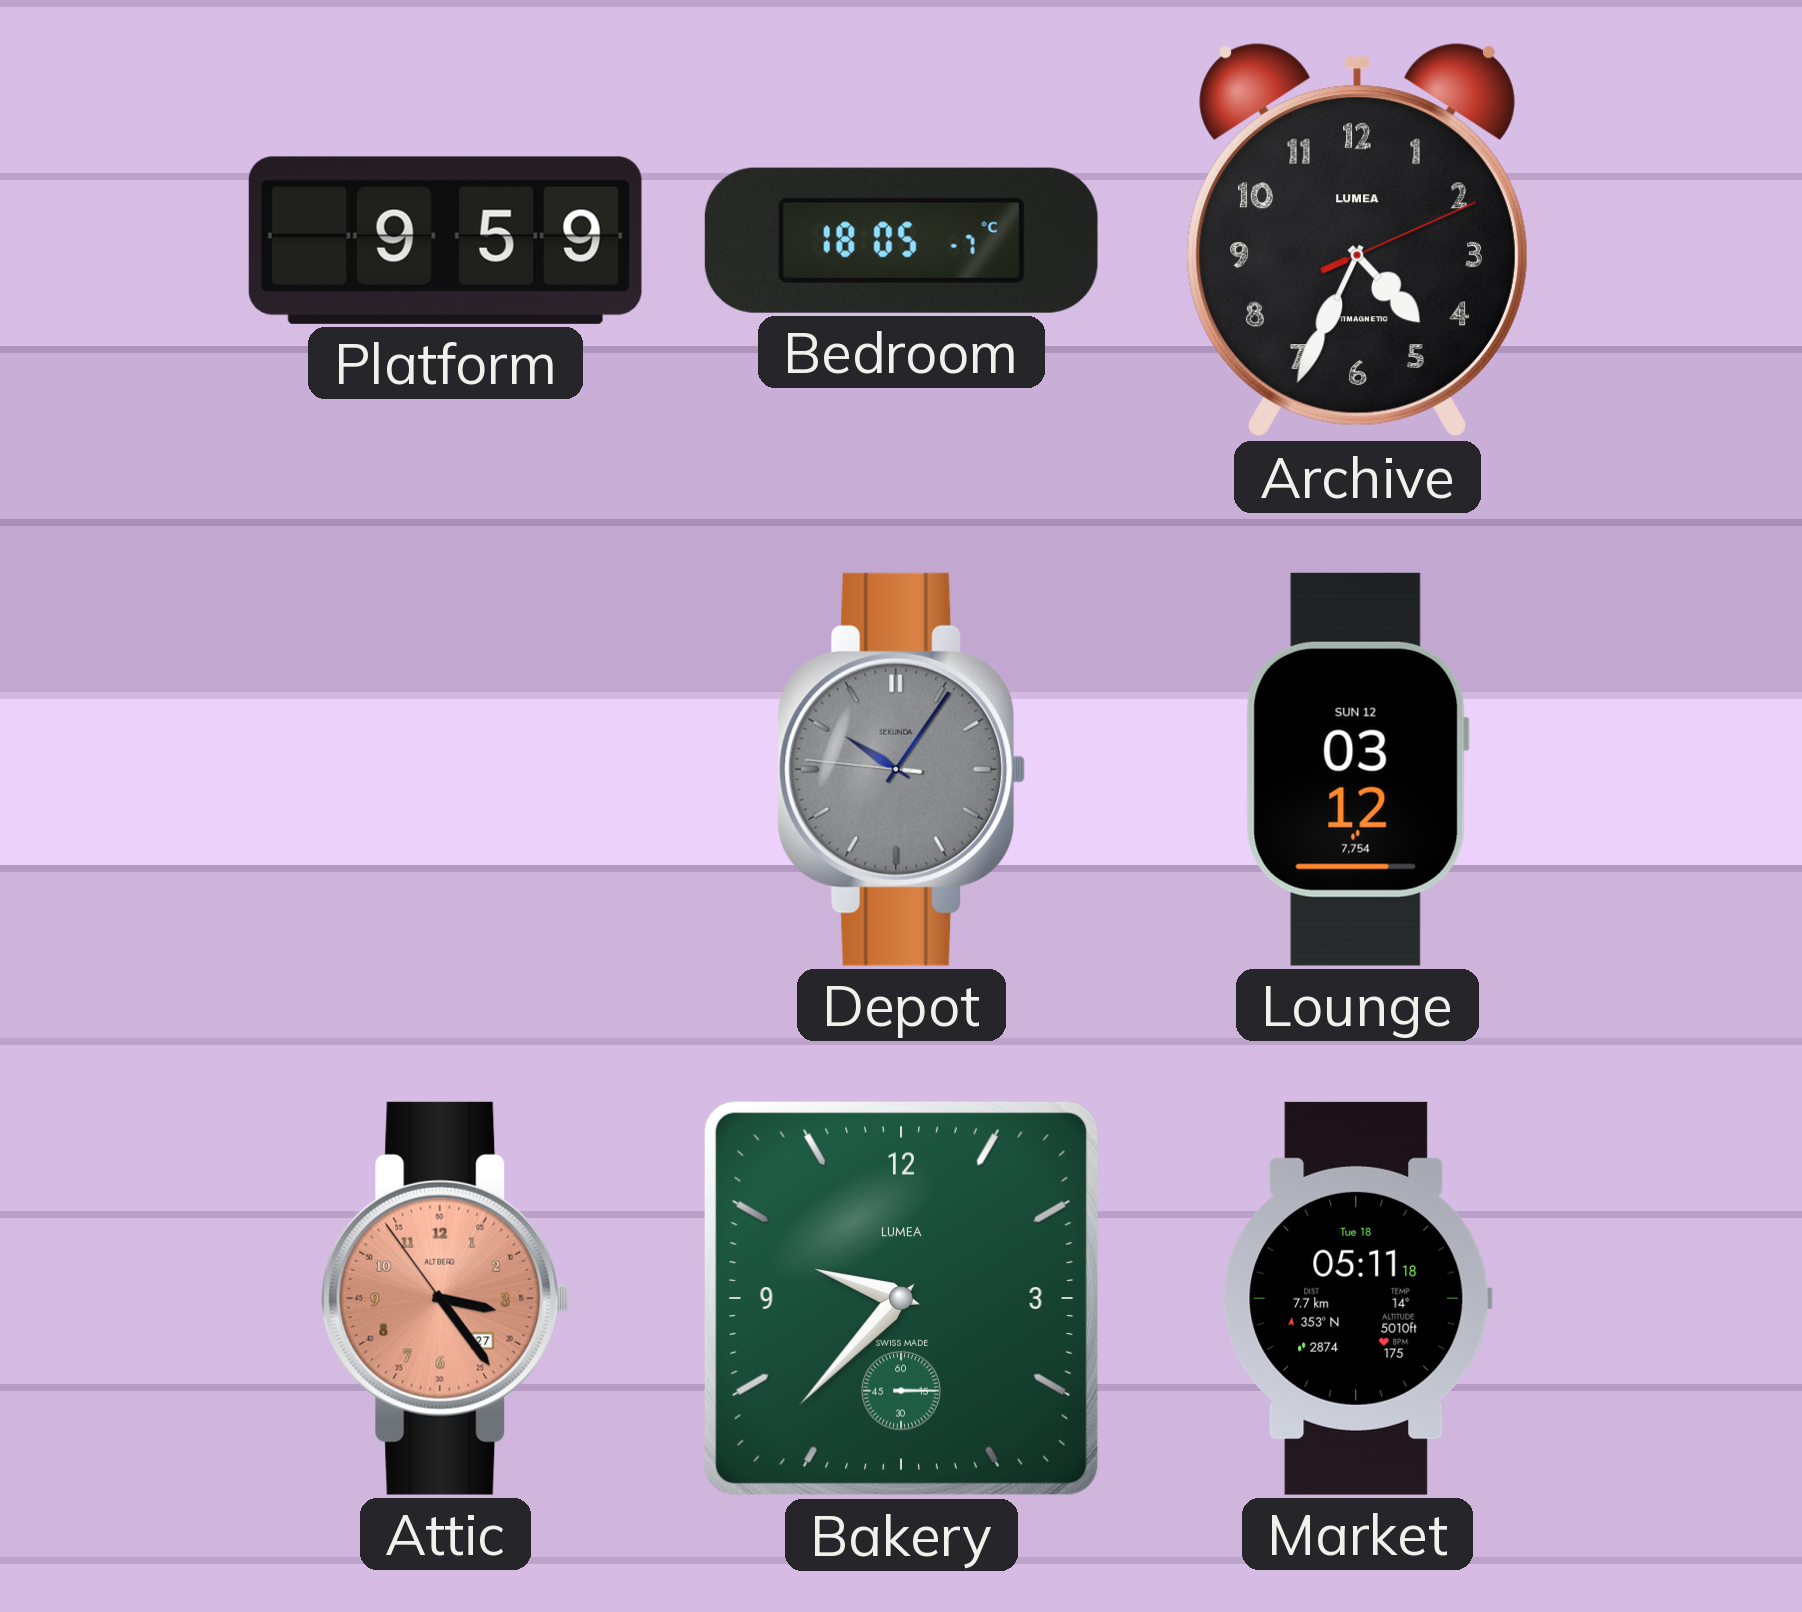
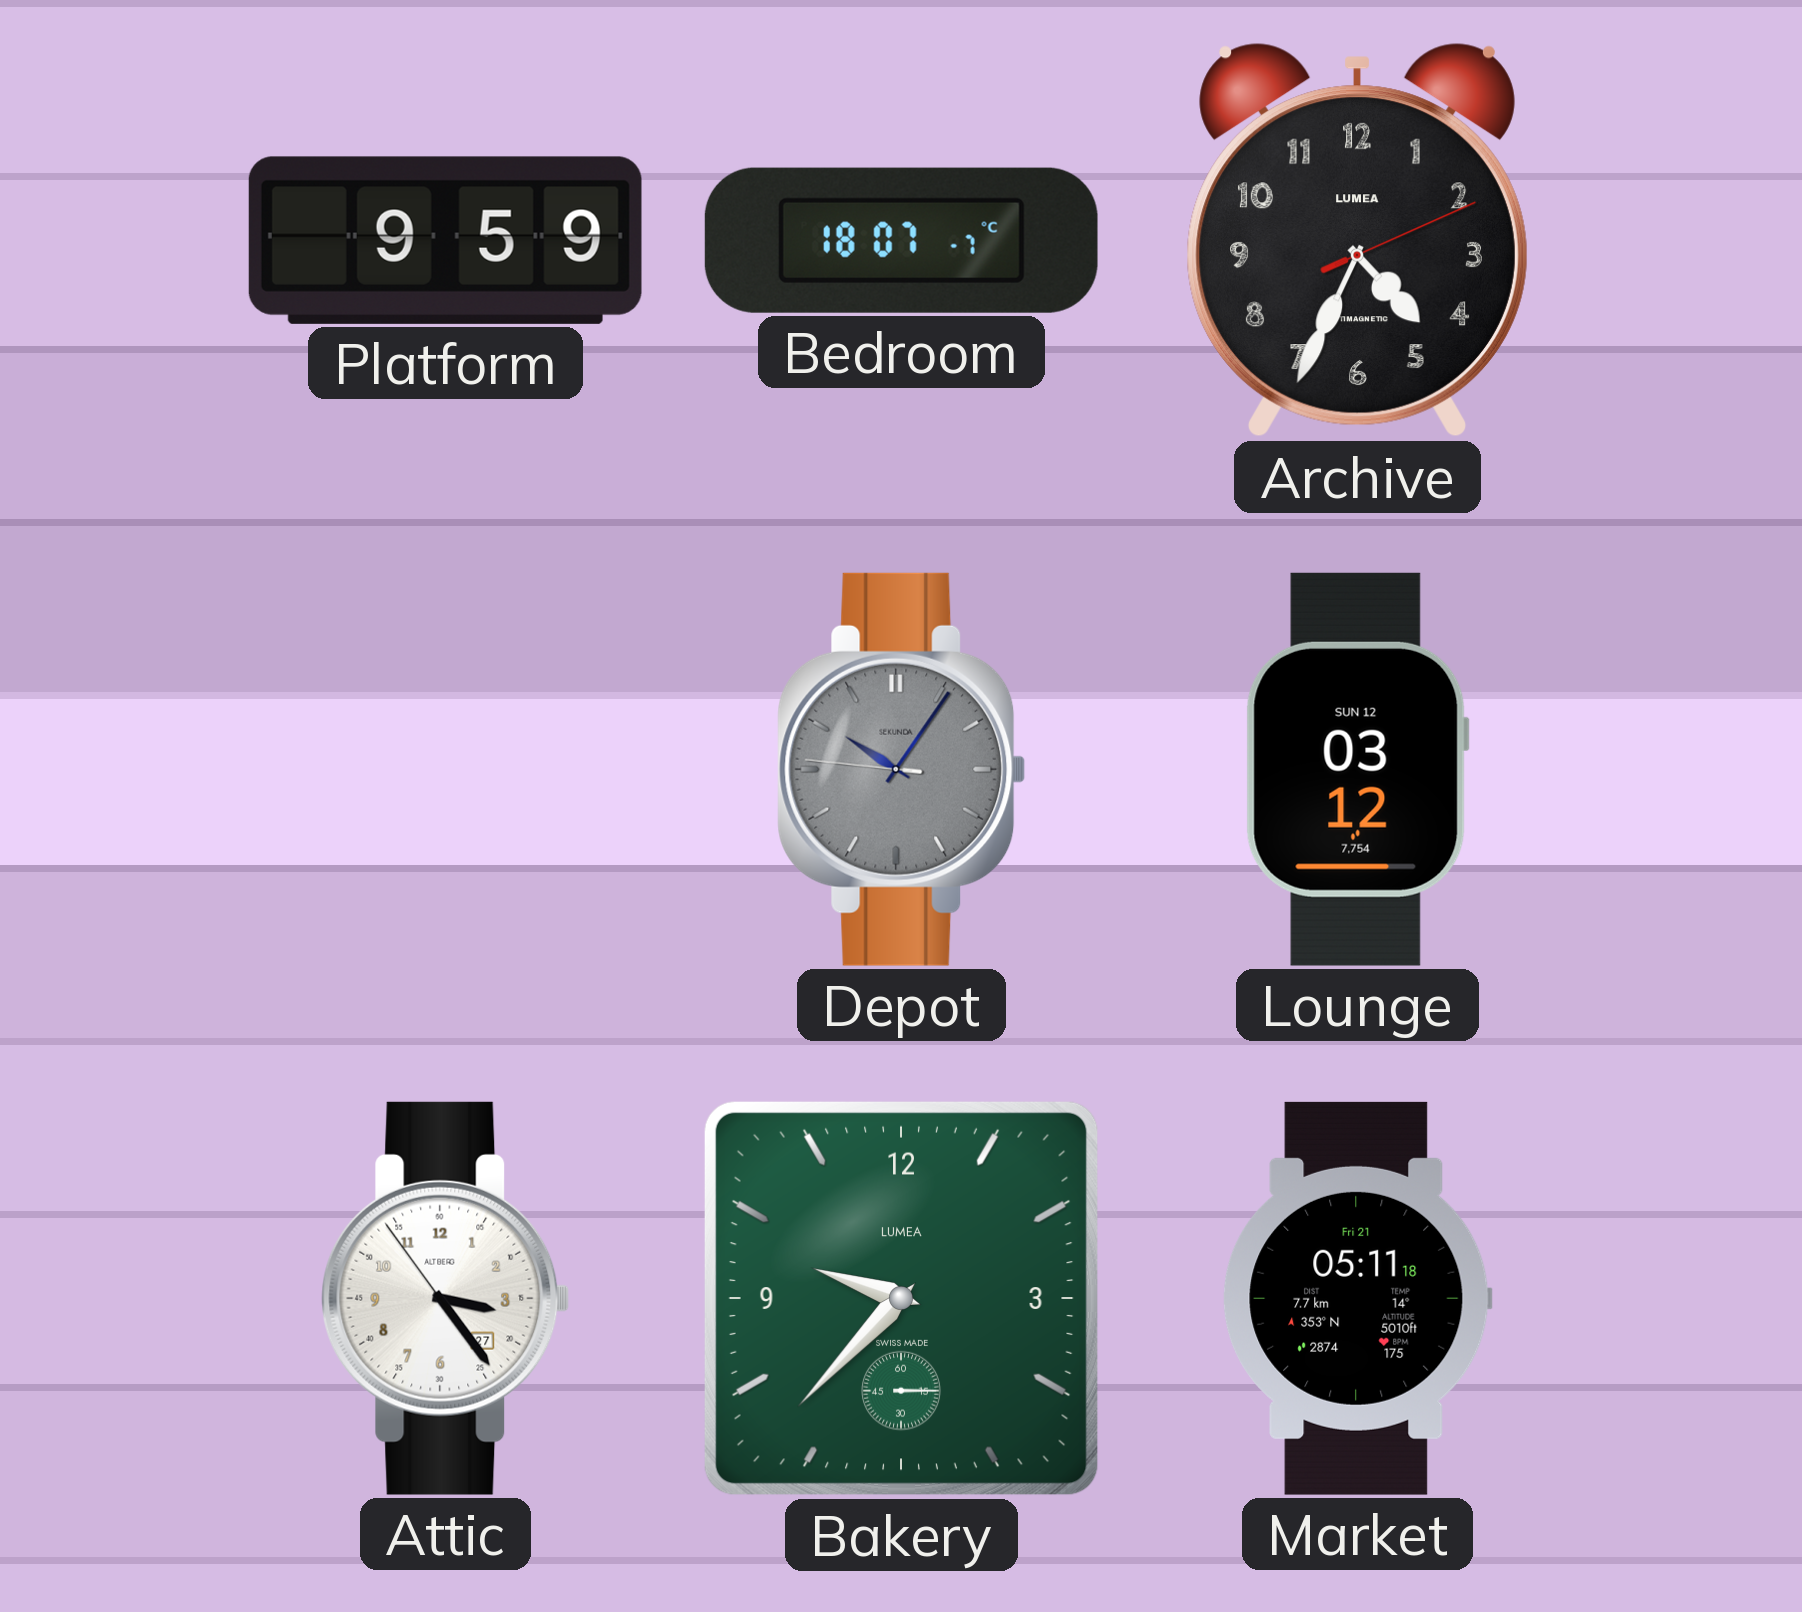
Bedroom: 18:05 -> 18:07 (901, 240)
Attic dial: salmon -> white (446, 1298)
Market date: Tue 18 -> Fri 21 (1357, 1298)
